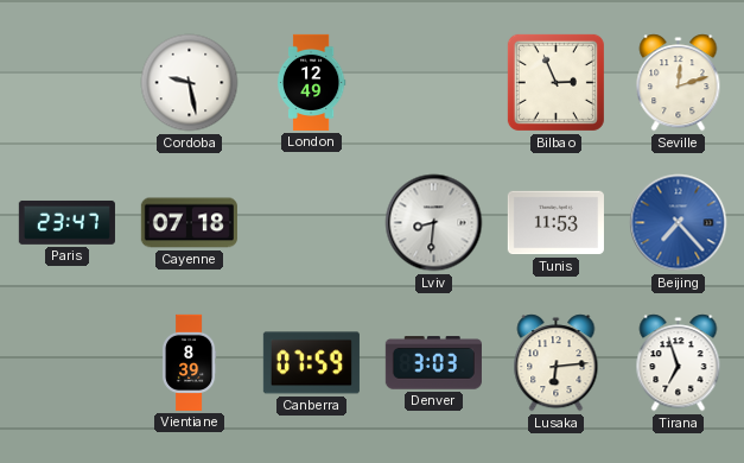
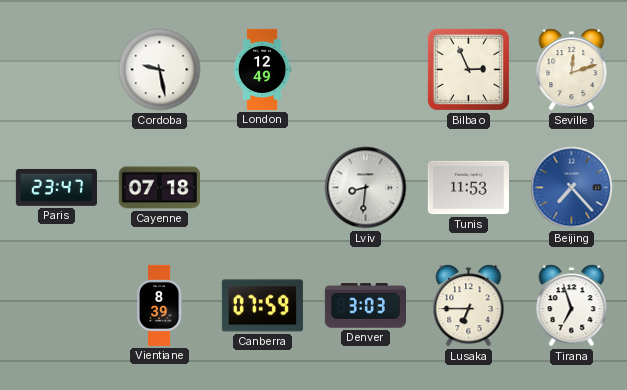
Lusaka: 6:14 -> 6:45 (469, 306)
